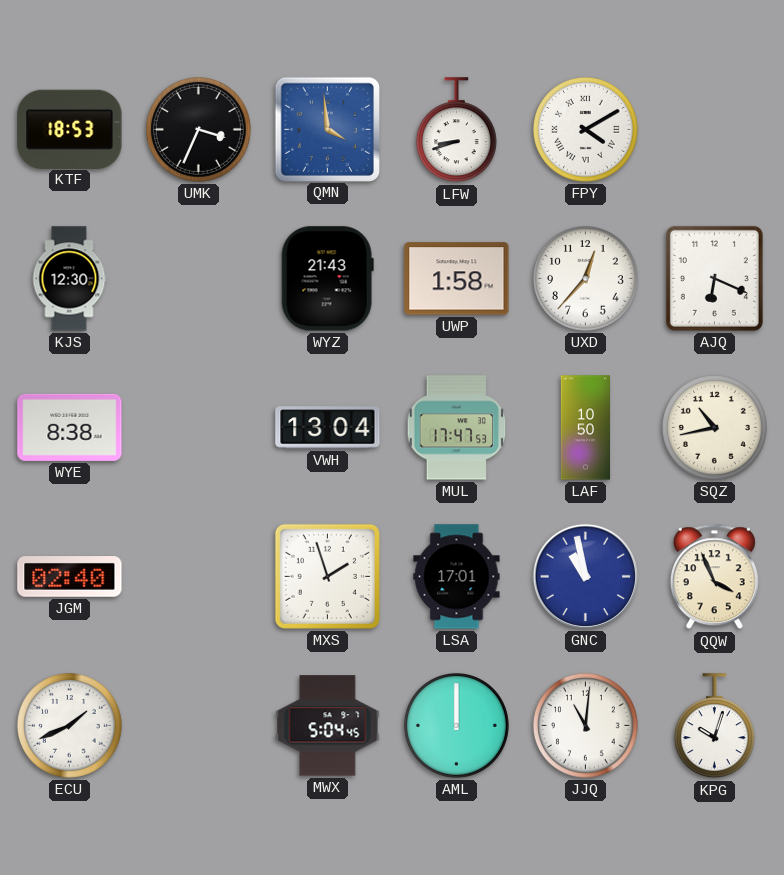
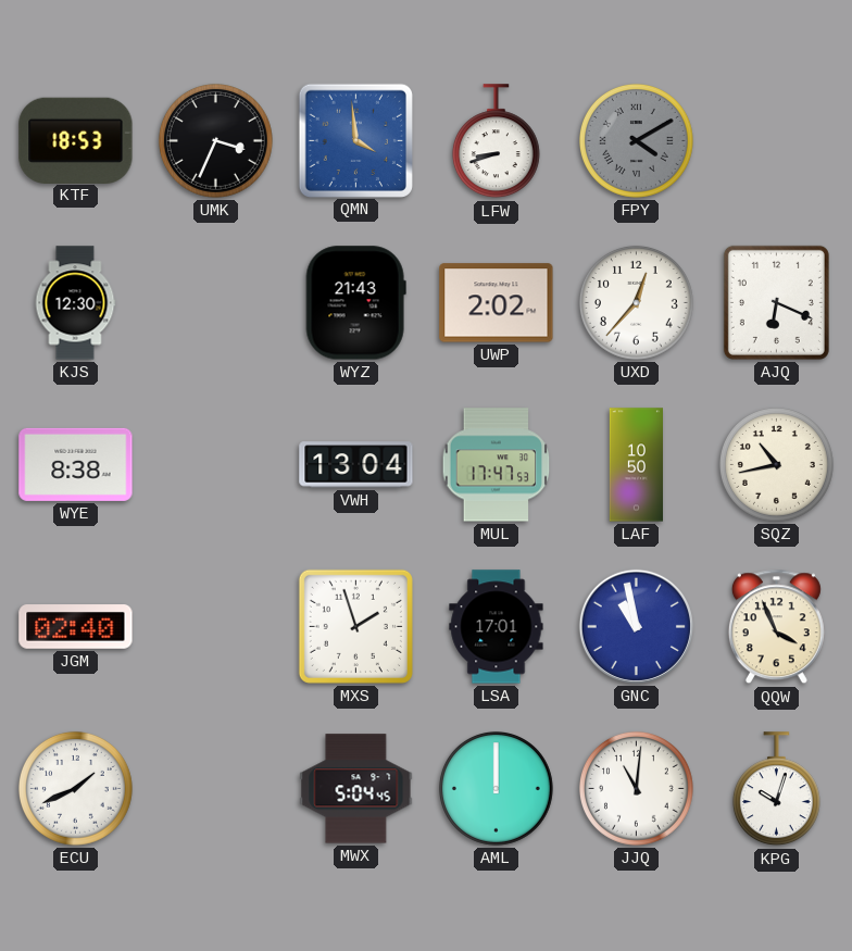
FPY dial: white -> grey (636, 140)
UWP: 1:58 -> 2:02 (497, 303)
